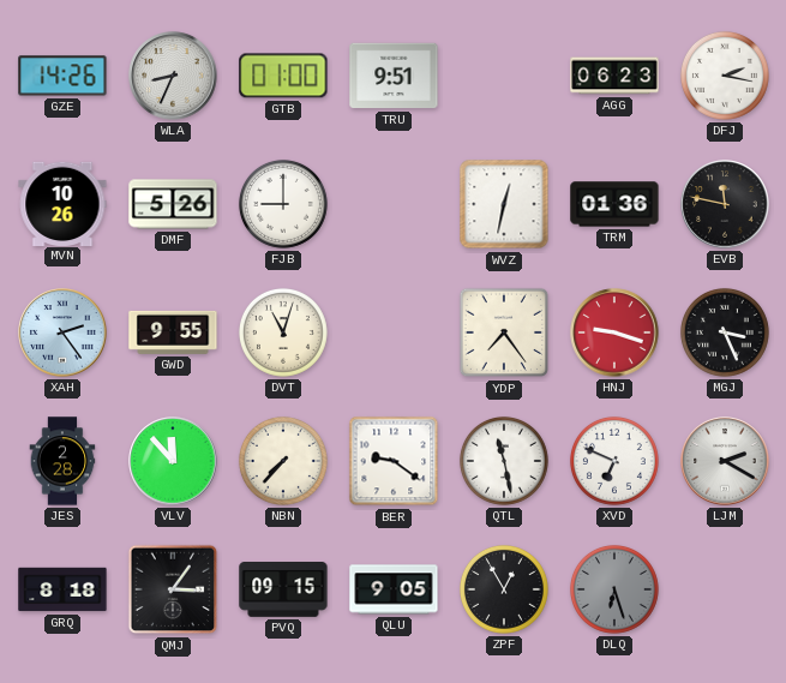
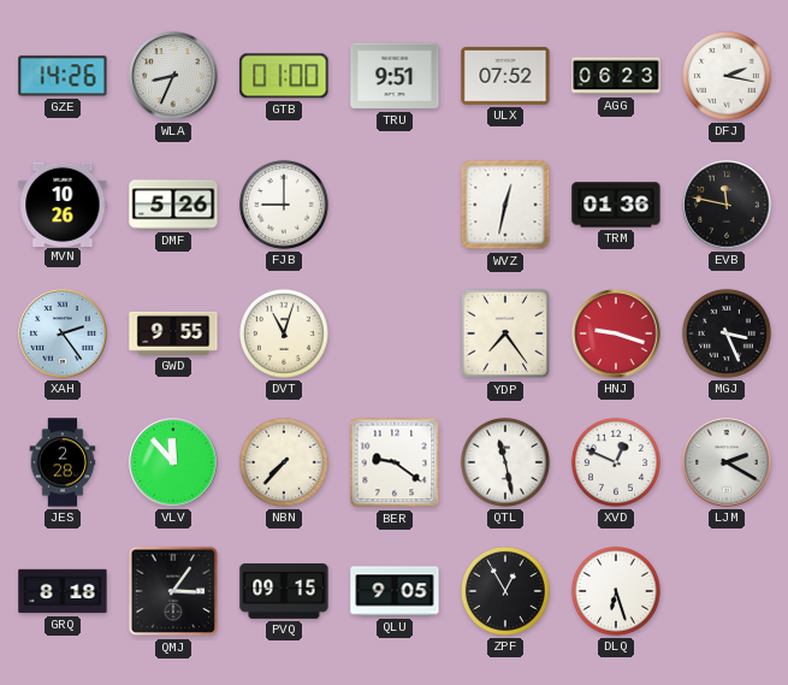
ULX: none -> 07:52 (505, 76)
XVD: 6:49 -> 12:49 (616, 462)
DLQ dial: grey -> white (616, 591)
